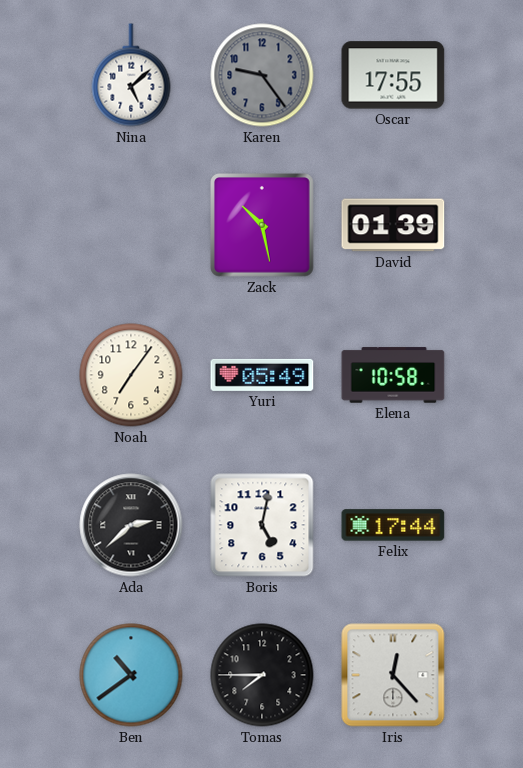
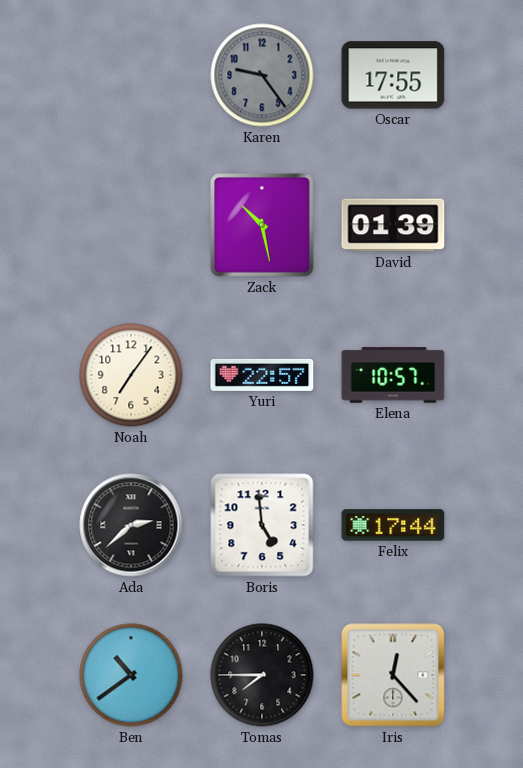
Nina: 5:08 -> none (131, 75)
Yuri: 05:49 -> 22:57 (262, 375)
Elena: 10:58 -> 10:57 (393, 375)
Boris: 5:02 -> 4:59 (262, 525)
